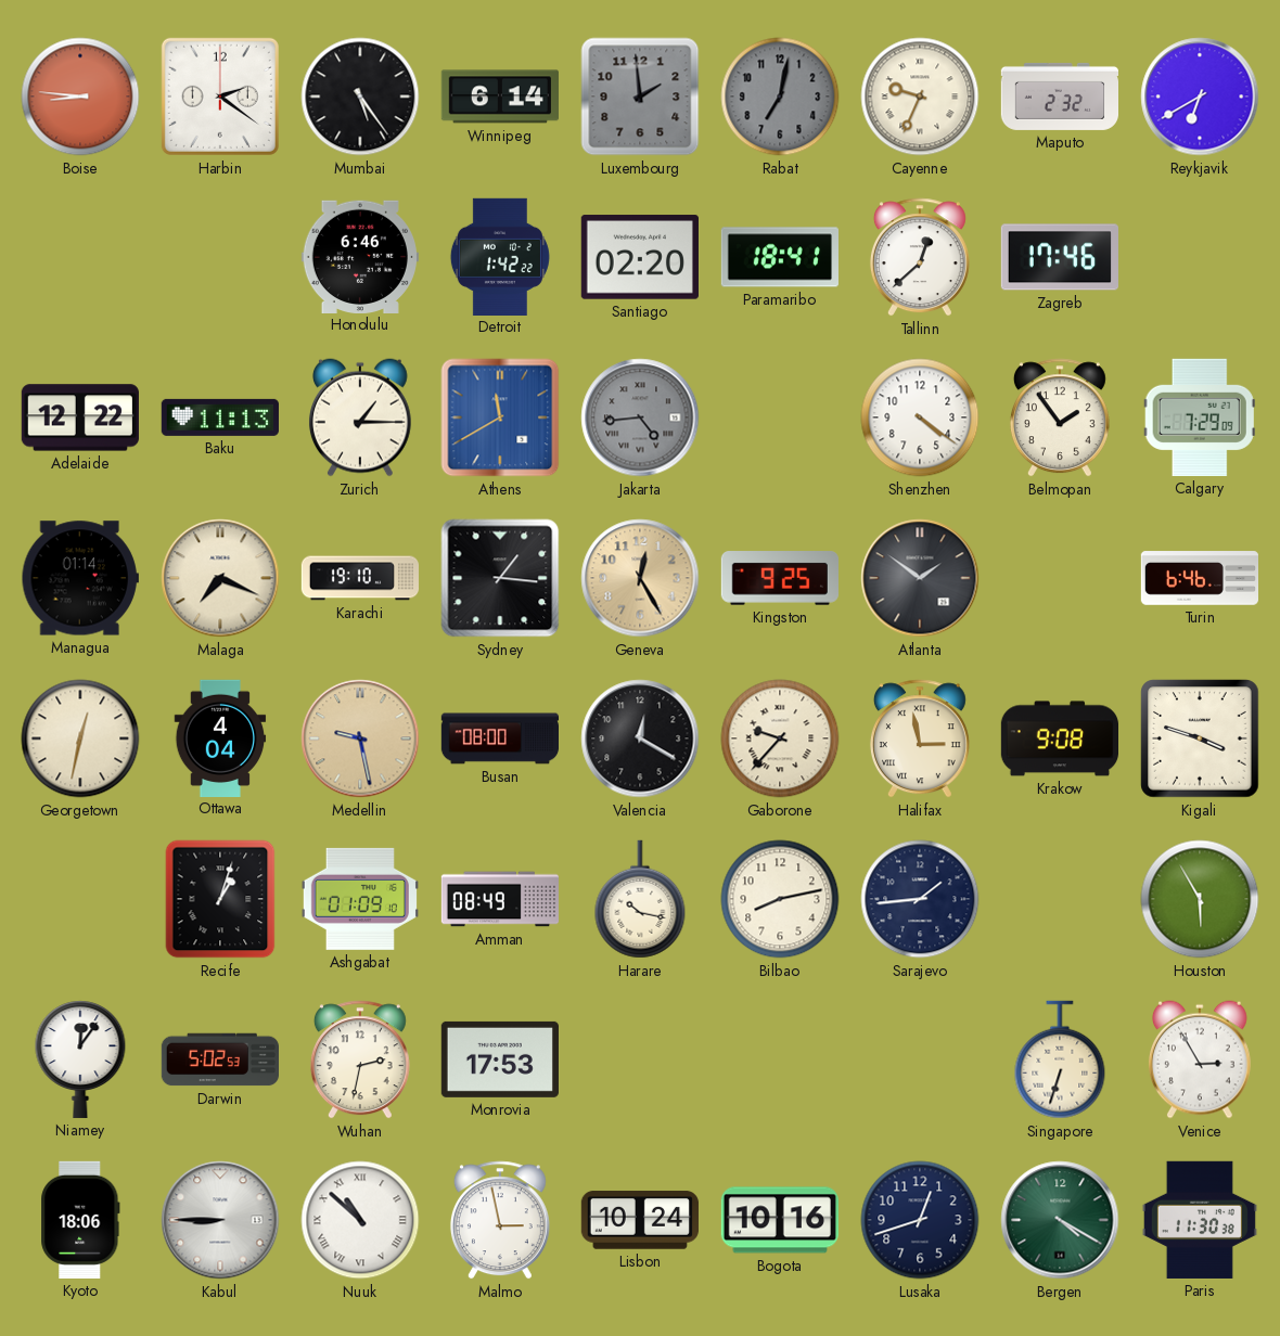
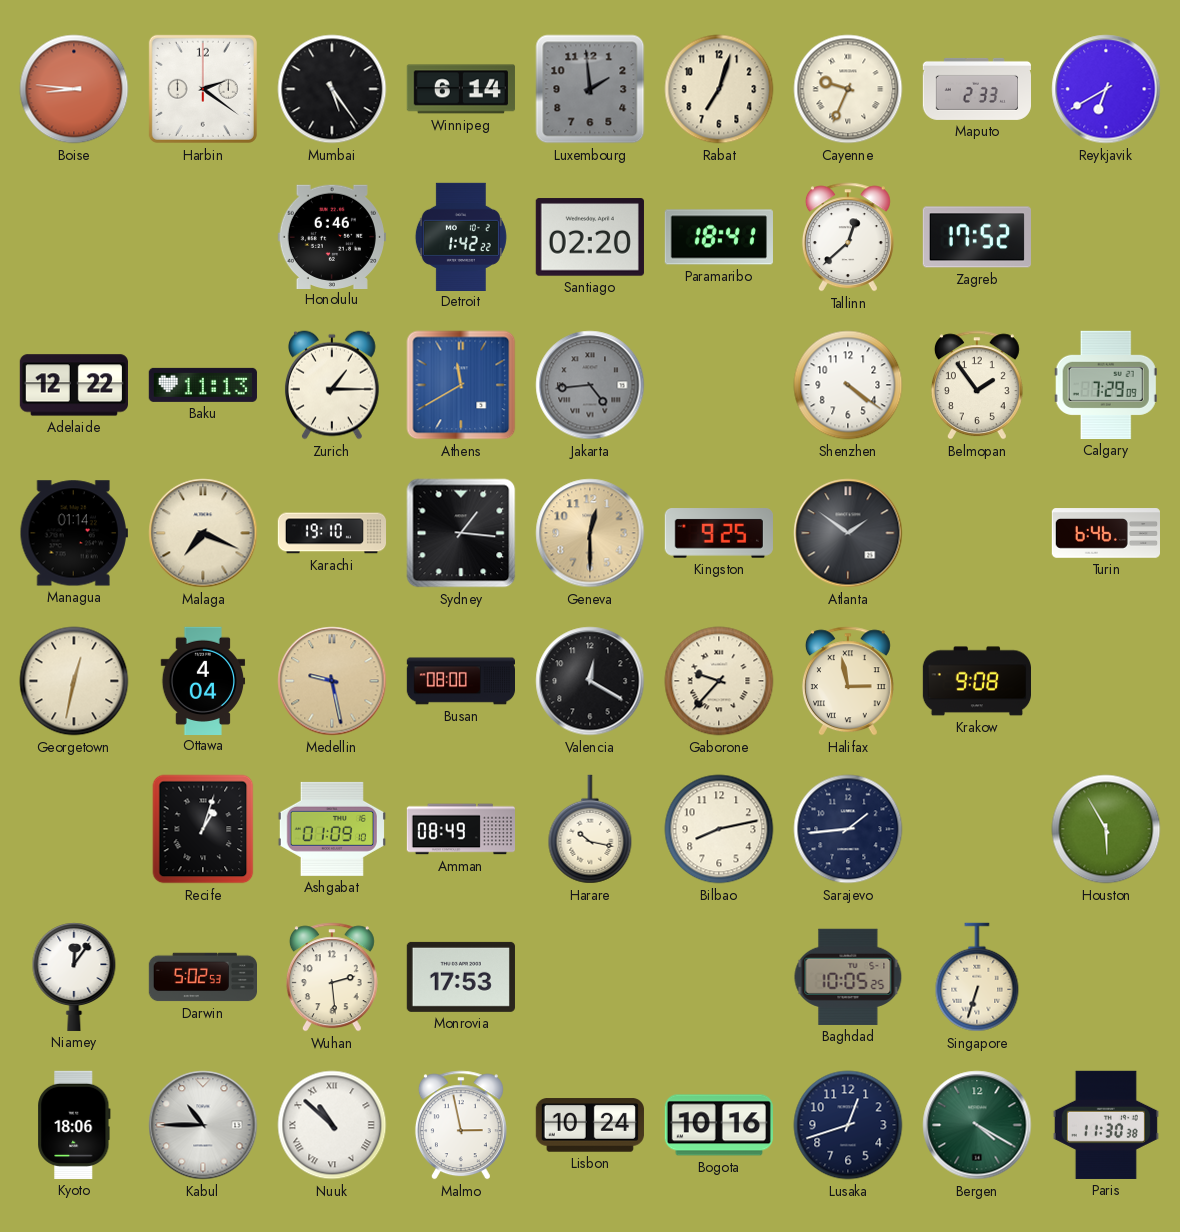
Rabat: 7:02 -> 7:03 (719, 89)
Rabat dial: grey -> cream (719, 89)
Maputo: 2:32 -> 2:33 (977, 89)
Zagreb: 17:46 -> 17:52 (977, 237)
Geneva: 12:25 -> 12:30 (590, 533)
Kigali: 3:48 -> none (1200, 738)
Wuhan: 2:32 -> 2:29 (332, 977)
Baghdad: none -> 10:05 (848, 977)
Venice: 2:55 -> none (1200, 1059)
Kabul: 8:45 -> 10:45 (203, 1125)
